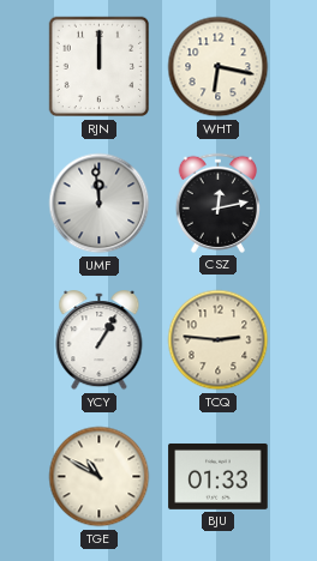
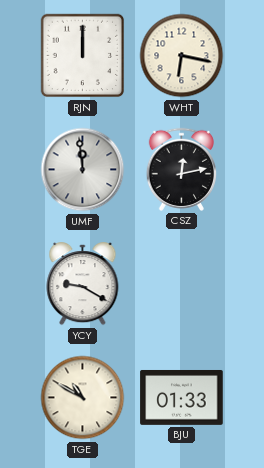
YCY: 1:05 -> 9:20 (83, 284)
TCQ: 2:46 -> none (219, 340)
